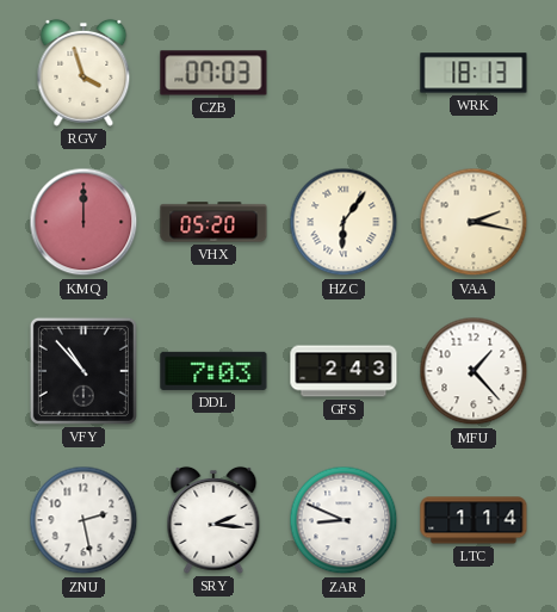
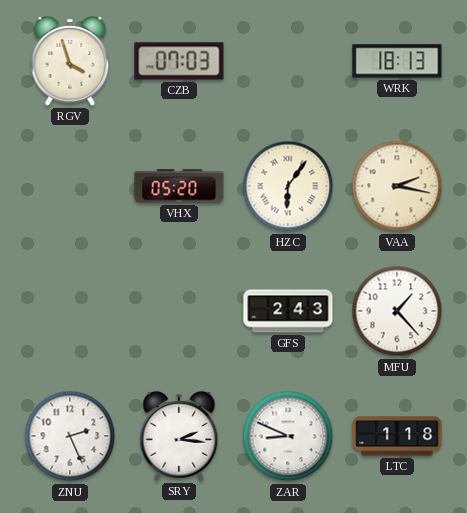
KMQ: 12:00 -> none (83, 222)
VFY: 10:53 -> none (83, 371)
DDL: 7:03 -> none (213, 371)
ZNU: 2:28 -> 2:26 (70, 436)
LTC: 1:14 -> 1:18 (397, 436)
